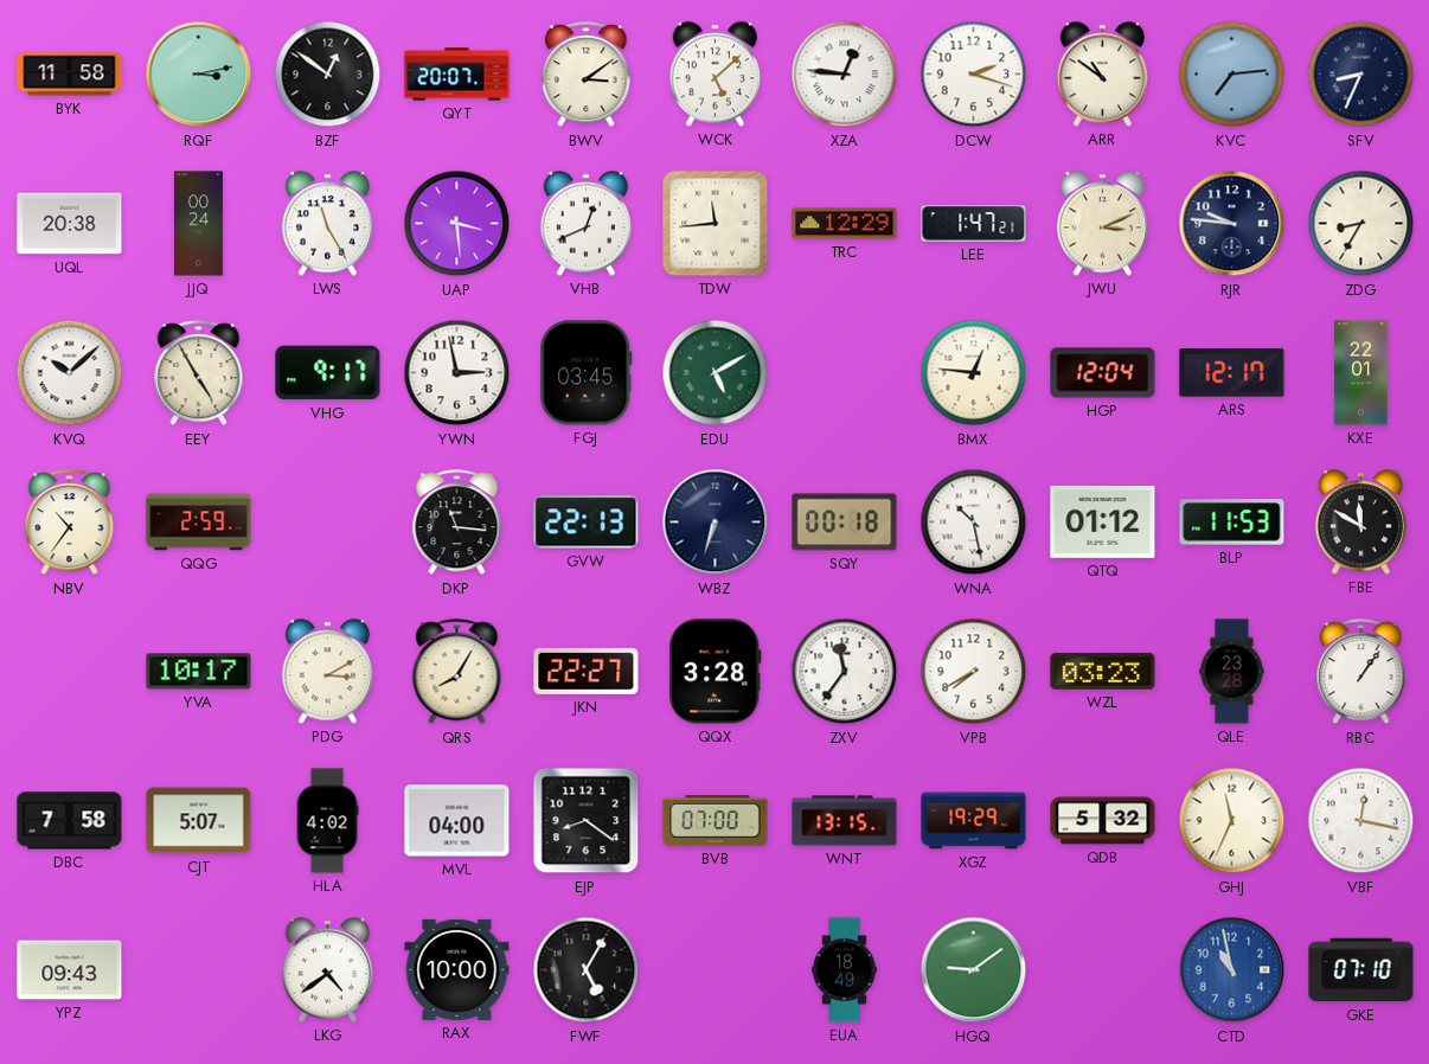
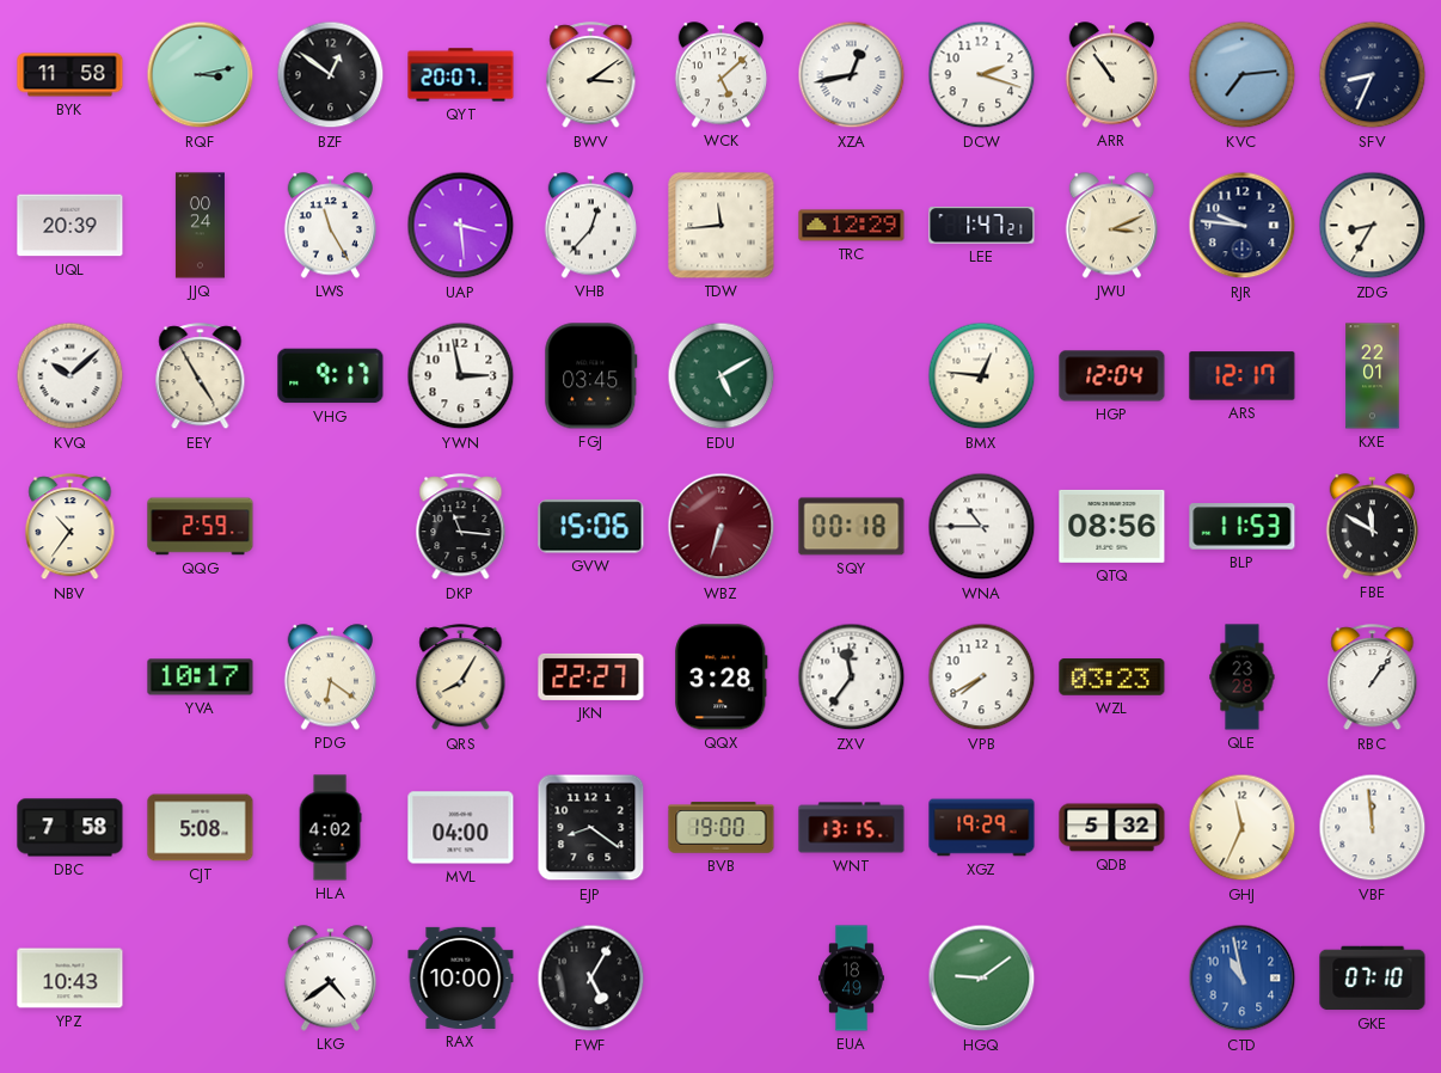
XZA: 12:46 -> 12:43 (852, 75)
ARR: 10:51 -> 10:54 (1112, 75)
UQL: 20:38 -> 20:39 (70, 226)
VHB: 12:41 -> 12:37 (591, 226)
GVW: 22:13 -> 15:06 (591, 527)
WBZ dial: navy -> burgundy (722, 527)
WNA: 10:28 -> 10:45 (982, 527)
QTQ: 01:12 -> 08:56 (1112, 526)
PDG: 3:10 -> 6:21 (331, 677)
CJT: 5:07 -> 5:08 (201, 828)
BVB: 07:00 -> 19:00 (722, 828)
VBF: 12:17 -> 11:59 (1373, 828)
YPZ: 09:43 -> 10:43 (70, 979)
